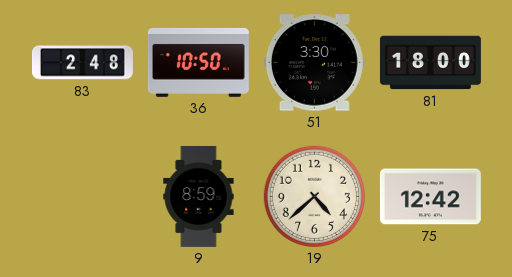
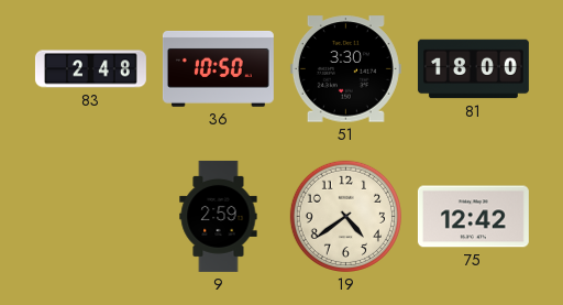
9: 8:59 -> 2:59 (219, 216)
19: 4:38 -> 4:39 (345, 216)
